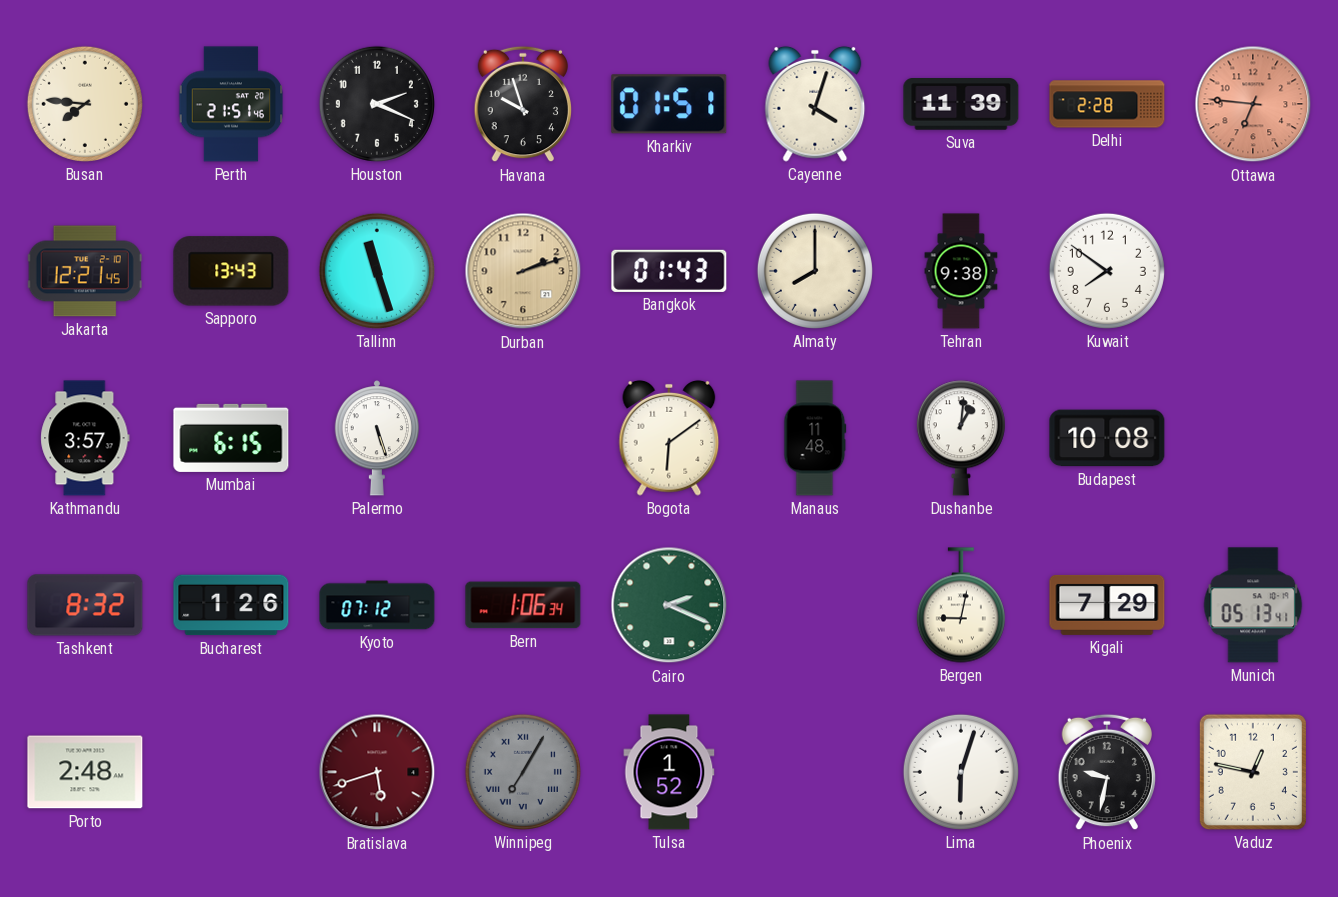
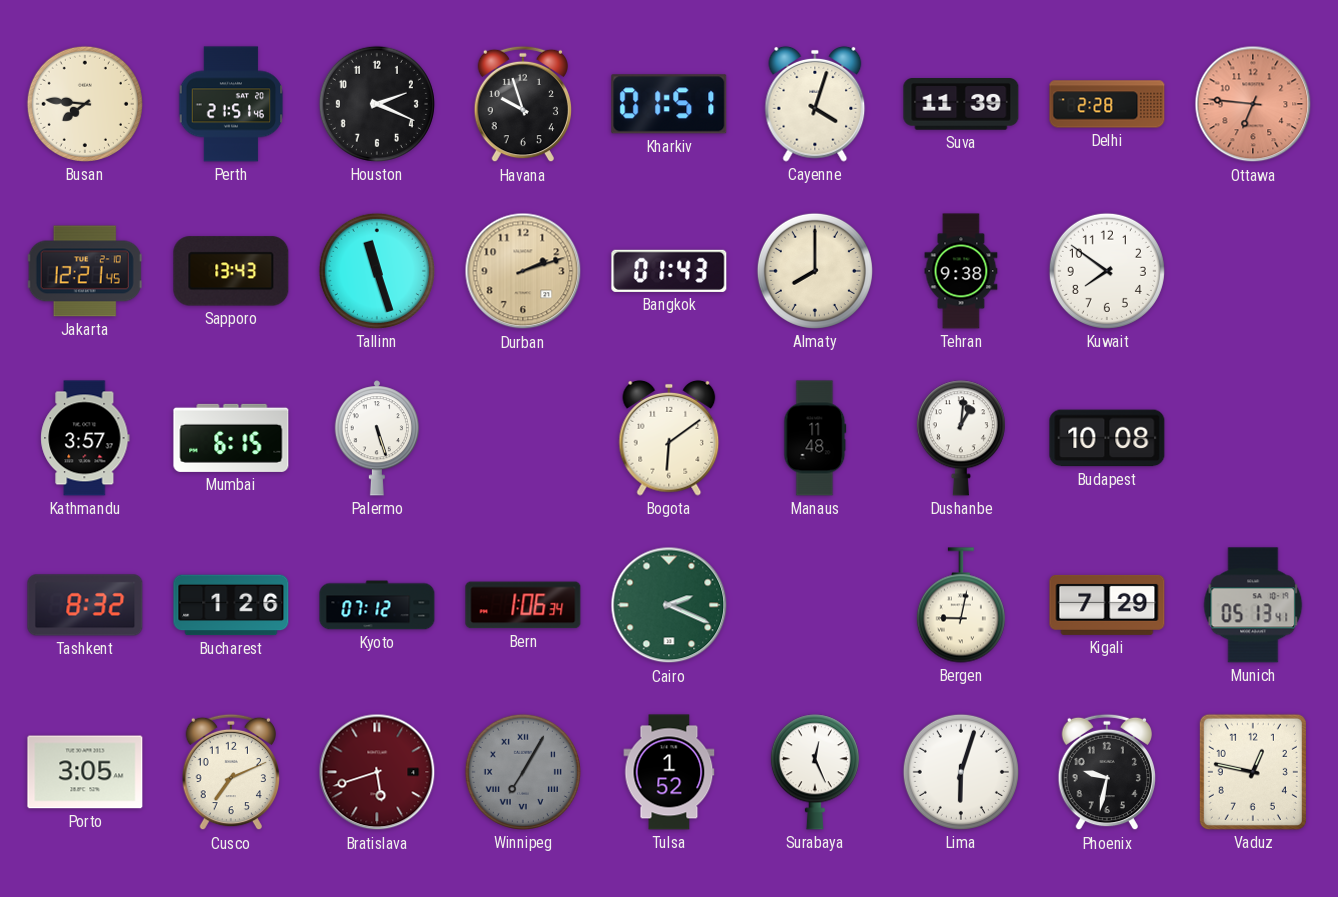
Porto: 2:48 -> 3:05 (85, 772)
Cusco: none -> 7:11 (230, 772)
Surabaya: none -> 12:26 (815, 772)
